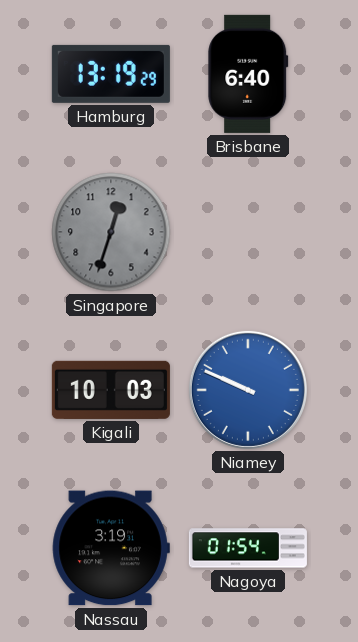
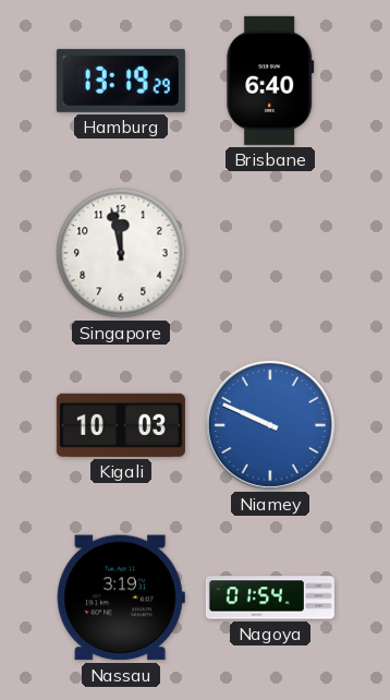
Singapore: 12:33 -> 11:58 (121, 253)
Singapore dial: grey -> white (121, 253)
